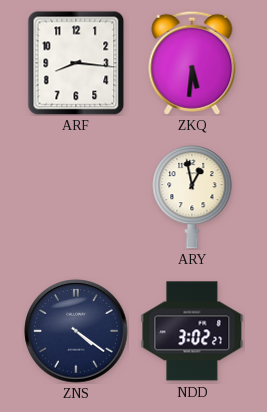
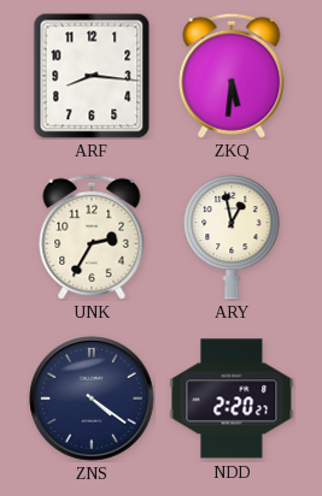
UNK: none -> 2:35 (92, 237)
NDD: 3:02 -> 2:20 (232, 398)
